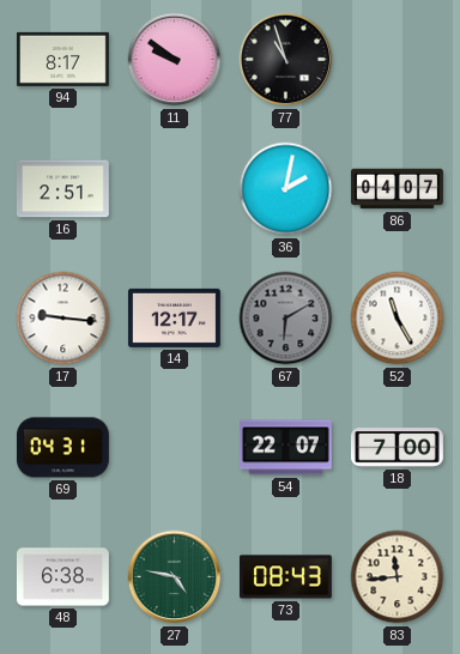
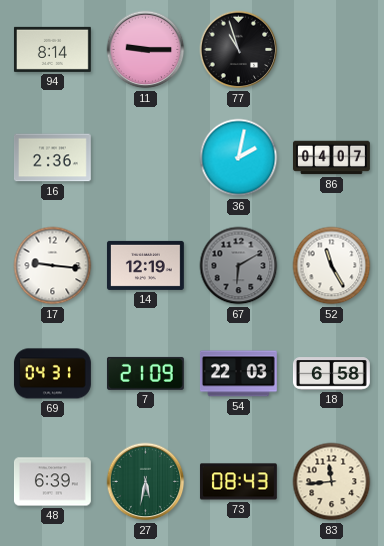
94: 8:17 -> 8:14 (52, 49)
11: 9:51 -> 9:15 (146, 50)
16: 2:51 -> 2:36 (52, 158)
14: 12:17 -> 12:19 (145, 265)
7: none -> 21:09 (145, 373)
54: 22:07 -> 22:03 (238, 374)
18: 7:00 -> 6:58 (331, 374)
48: 6:38 -> 6:39 (52, 482)
27: 4:47 -> 5:32 (146, 482)
